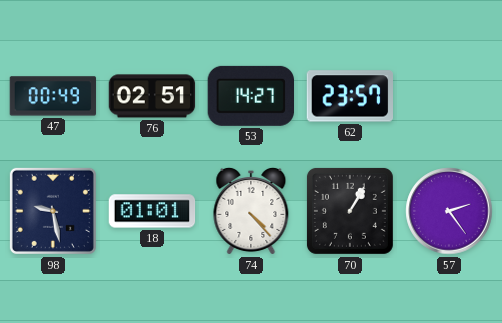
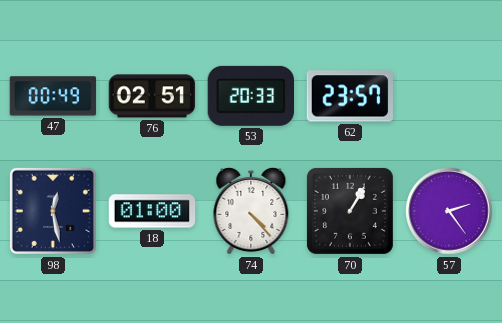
53: 14:27 -> 20:33 (250, 96)
98: 9:28 -> 12:28 (53, 211)
18: 01:01 -> 01:00 (152, 211)
